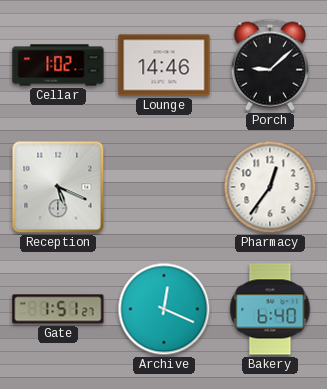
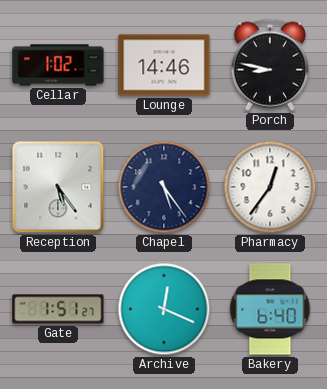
Porch: 9:08 -> 8:47 (270, 65)
Reception: 5:19 -> 5:24 (58, 187)
Chapel: none -> 5:24 (164, 187)
